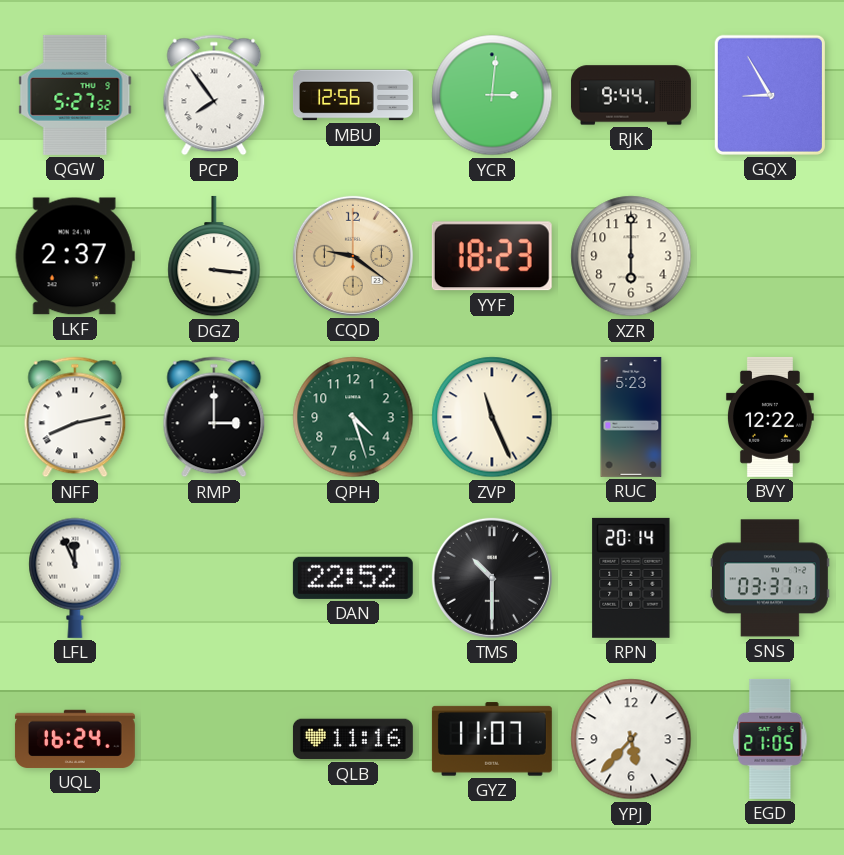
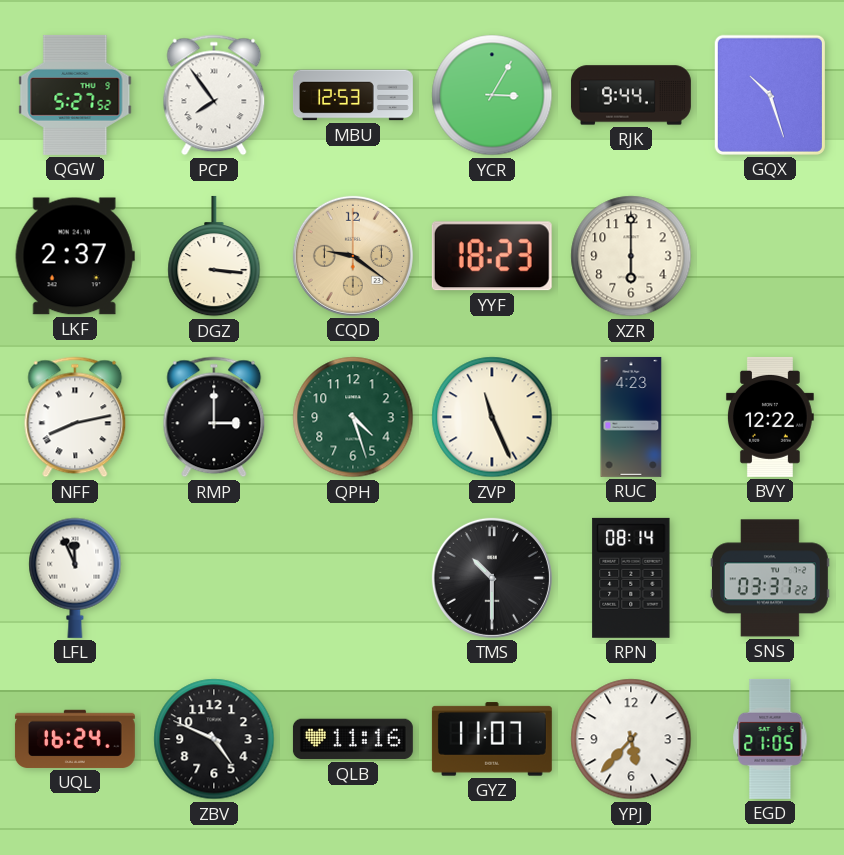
MBU: 12:56 -> 12:53 (353, 95)
YCR: 3:01 -> 3:05 (492, 95)
GQX: 8:55 -> 10:27 (770, 95)
RUC: 5:23 -> 4:23 (631, 417)
DAN: 22:52 -> none (353, 578)
RPN: 20:14 -> 08:14 (631, 578)
SNS: 03:37:17 -> 03:37:22 (770, 578)
ZBV: none -> 4:49 (214, 739)
